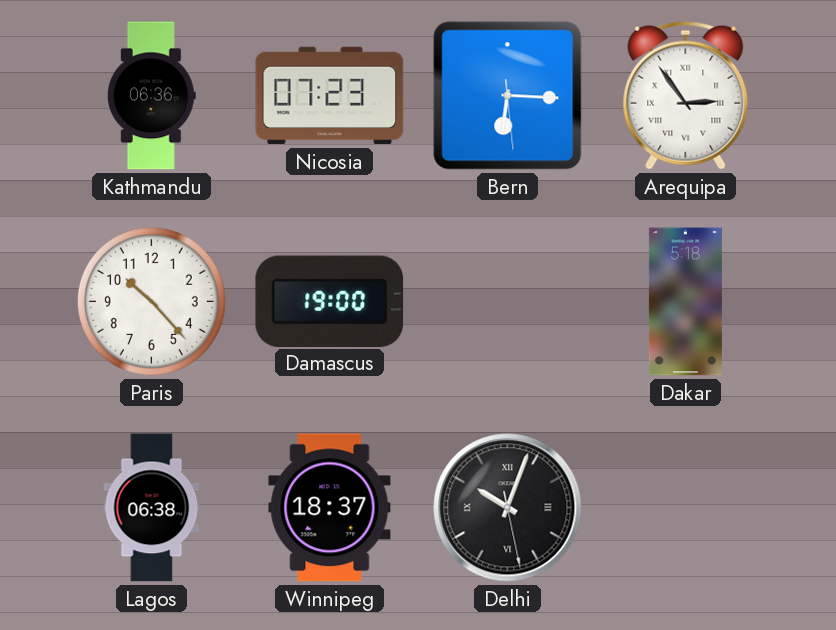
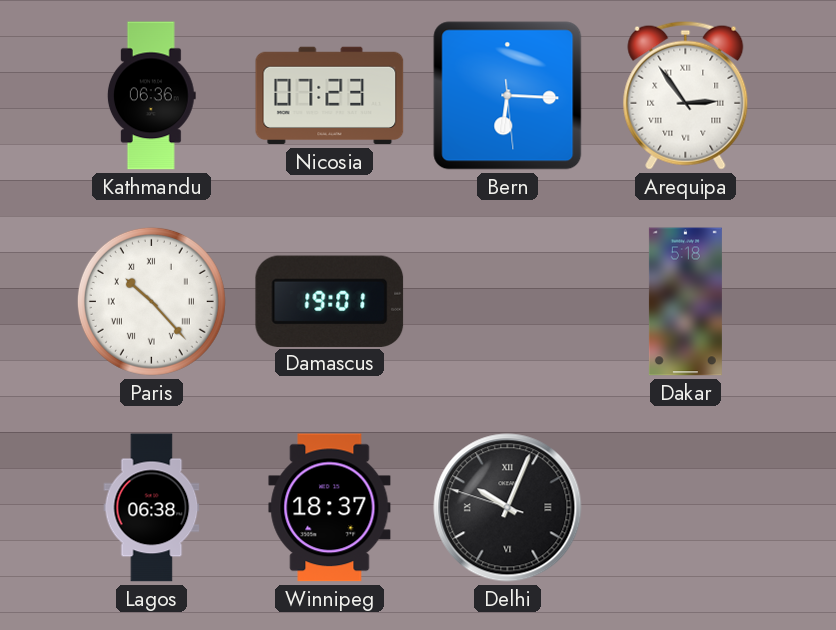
Paris numerals: Arabic -> Roman (151, 301)
Damascus: 19:00 -> 19:01 (330, 301)
Delhi: 10:03:28 -> 10:03:48 (508, 508)
